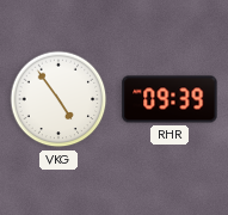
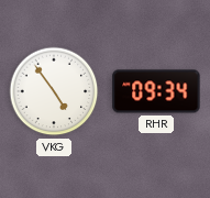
RHR: 09:39 -> 09:34 (156, 91)
